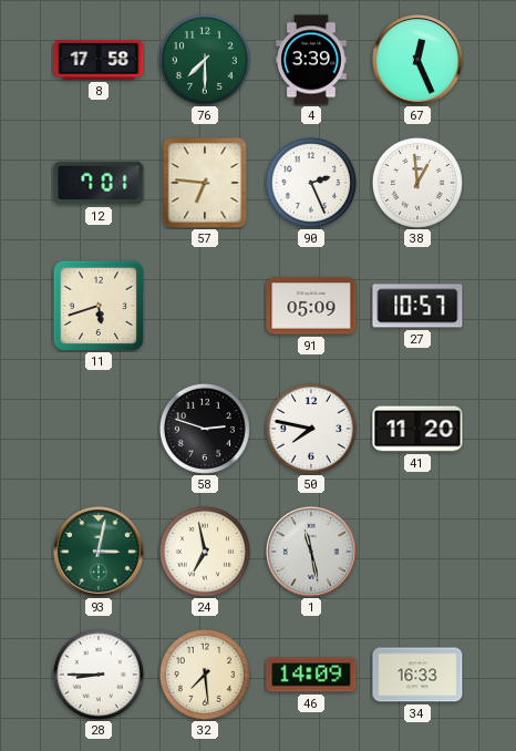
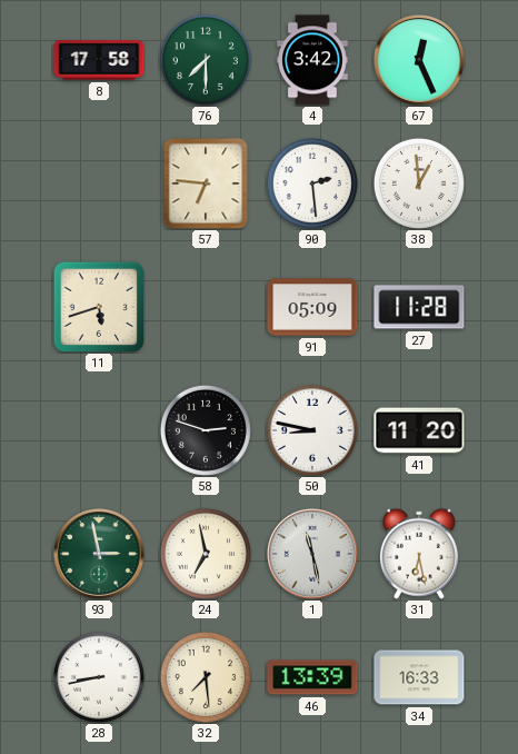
4: 3:39 -> 3:42 (313, 60)
12: 7:01 -> none (99, 183)
90: 2:26 -> 2:29 (312, 183)
27: 10:57 -> 11:28 (419, 307)
50: 7:47 -> 8:47 (312, 430)
93: 3:02 -> 2:58 (100, 555)
31: none -> 6:28 (419, 554)
28: 8:45 -> 8:43 (99, 677)
46: 14:09 -> 13:39 (312, 677)
